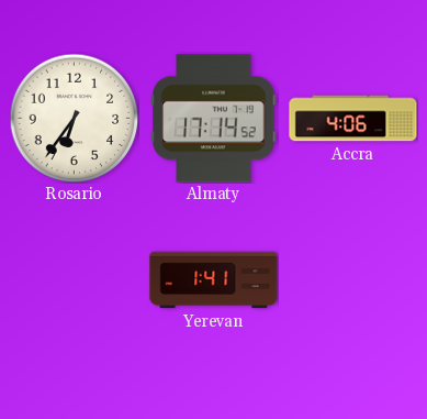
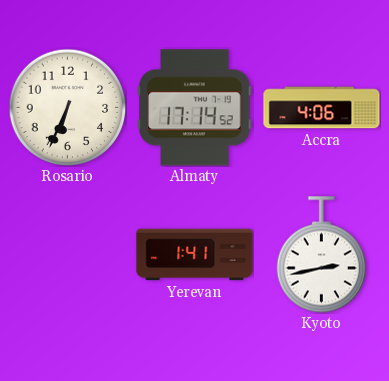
Rosario: 6:36 -> 6:34 (67, 107)
Kyoto: none -> 2:43 (322, 255)
